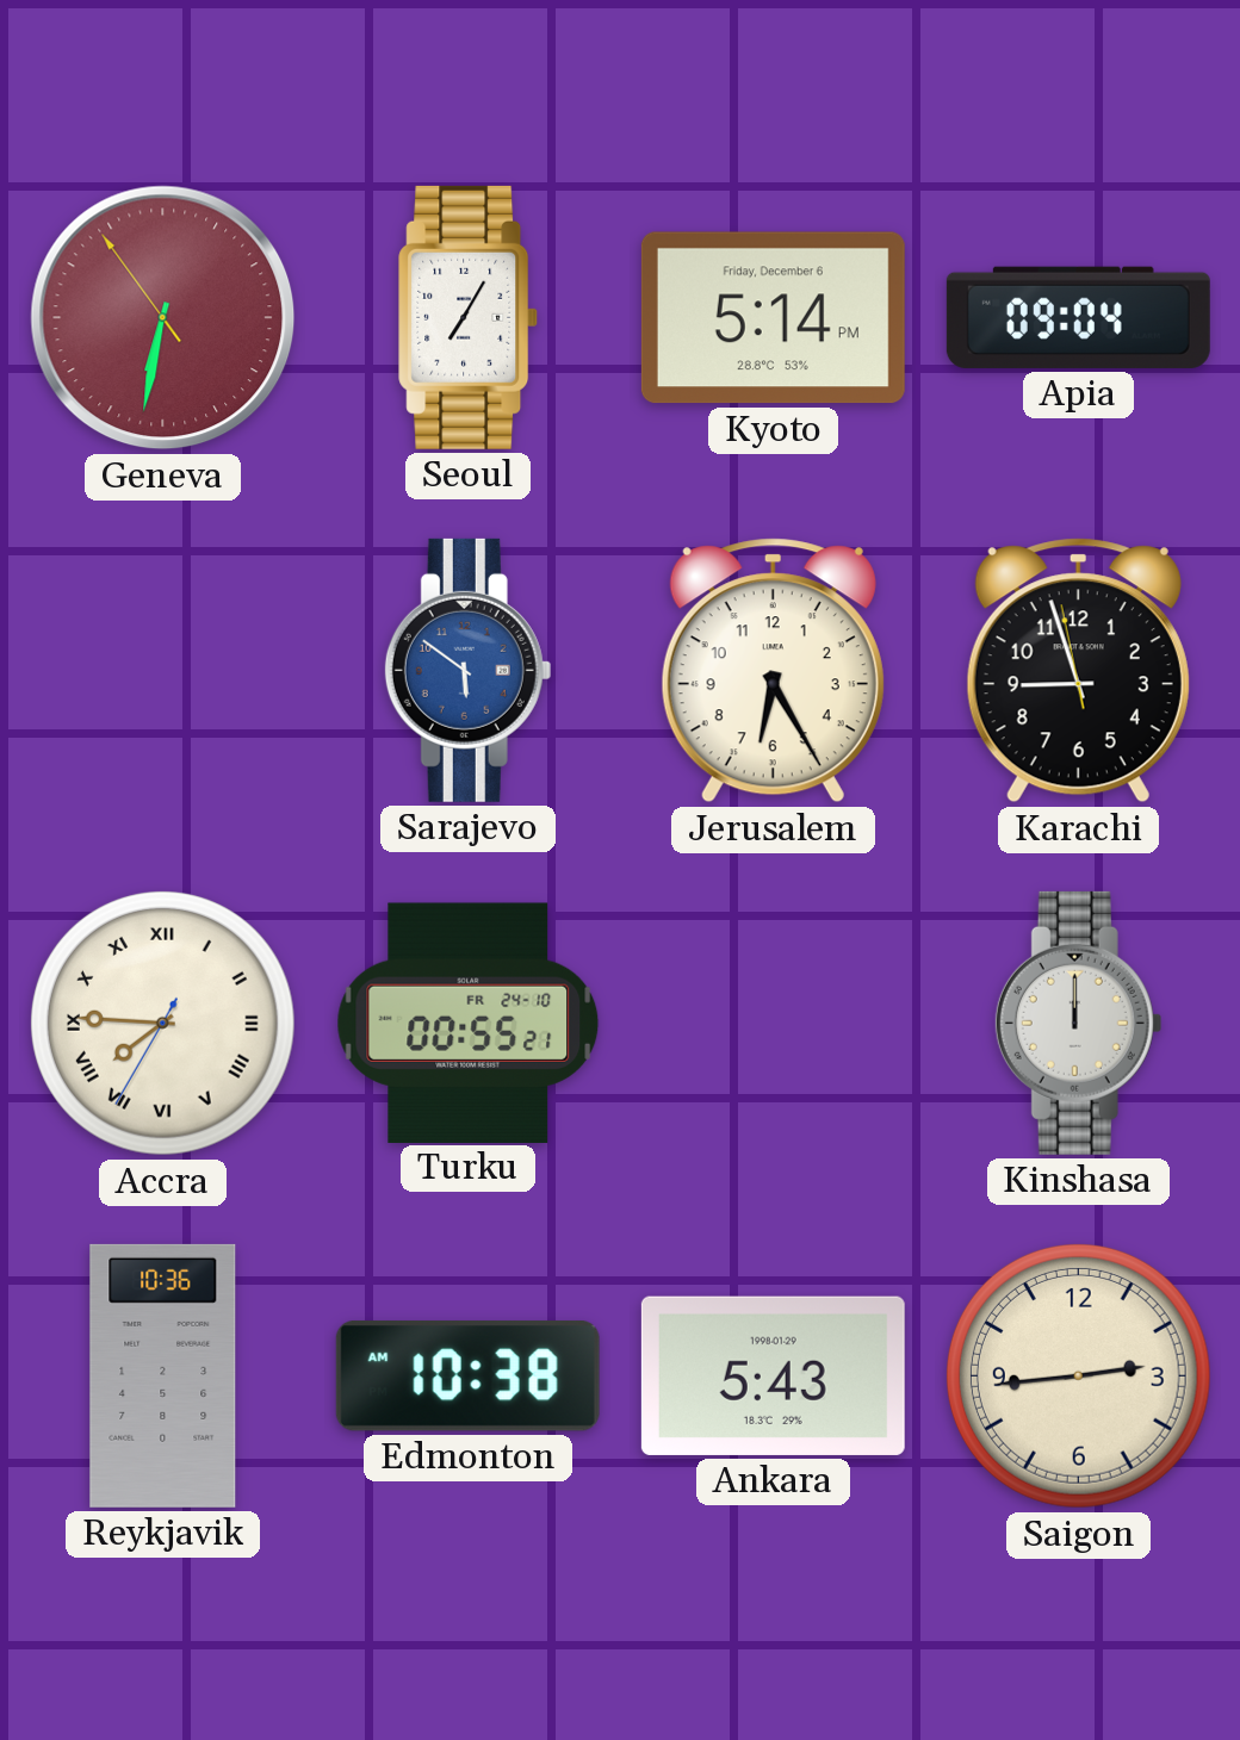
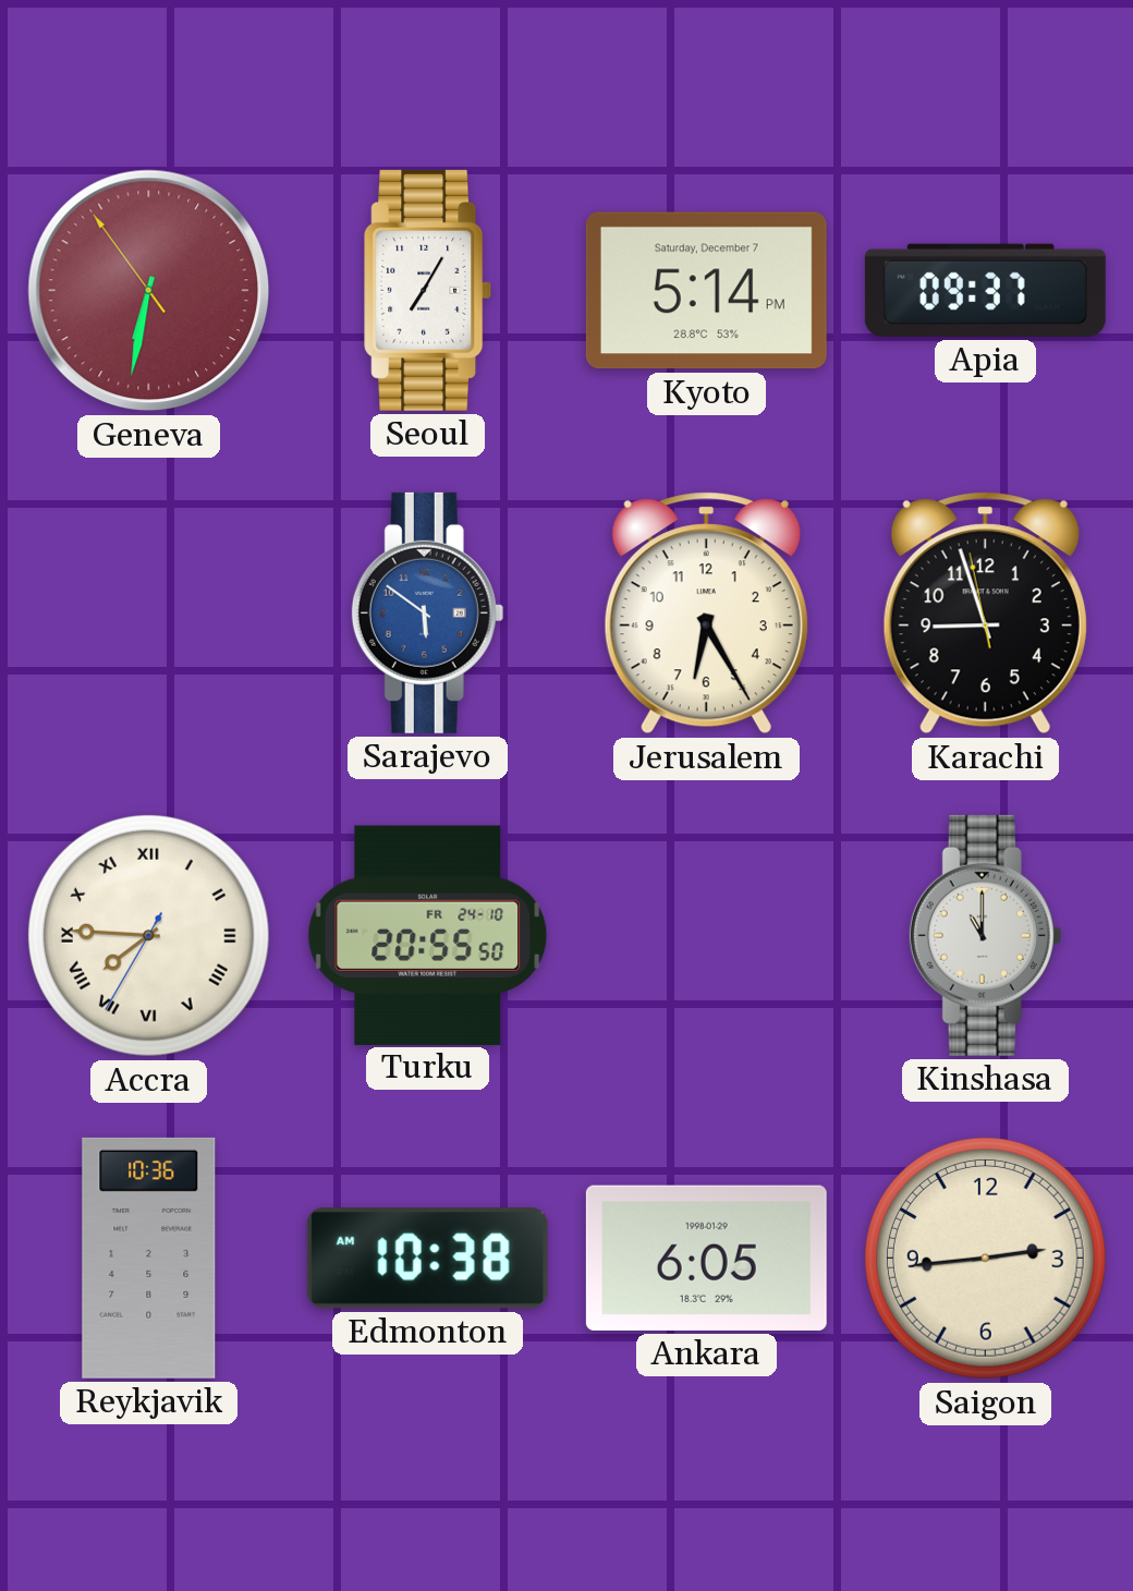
Kyoto date: Friday, December 6 -> Saturday, December 7 (706, 291)
Apia: 09:04 -> 09:37 (985, 290)
Turku: 00:55 -> 20:55 (428, 935)
Kinshasa: 12:00 -> 11:00 (986, 935)
Ankara: 5:43 -> 6:05 (706, 1258)
